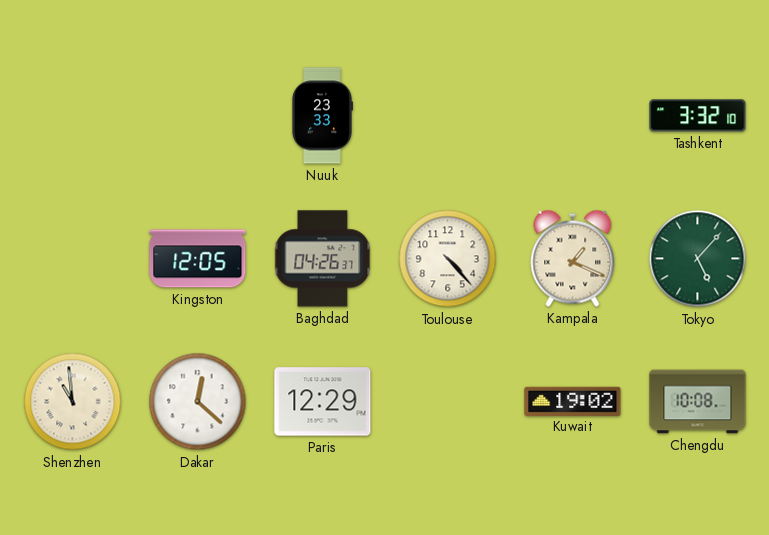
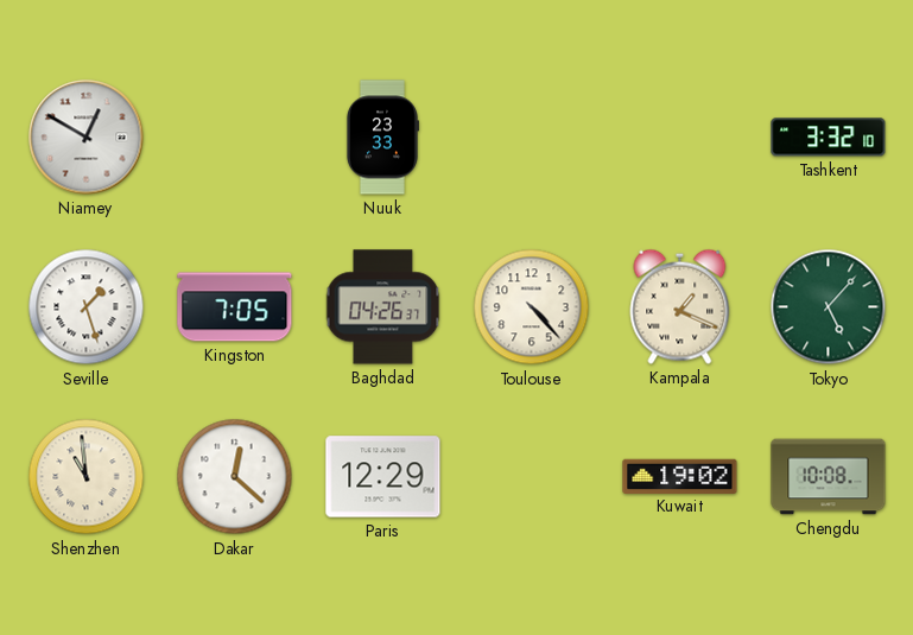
Niamey: none -> 12:50 (87, 138)
Seville: none -> 1:27 (87, 307)
Kingston: 12:05 -> 7:05 (235, 307)
